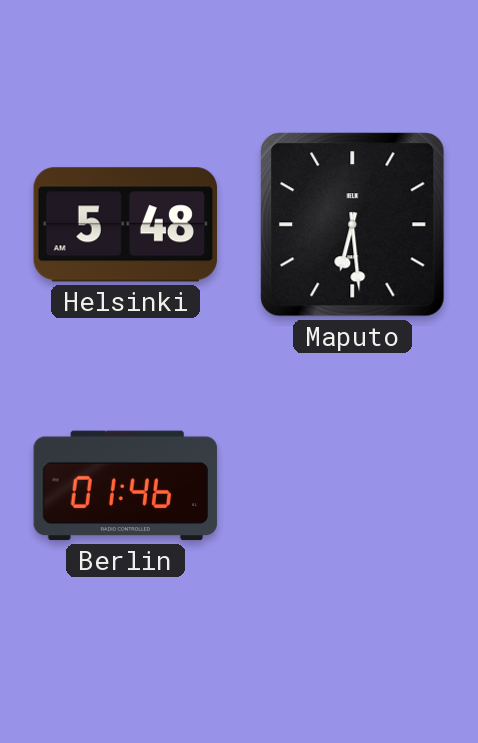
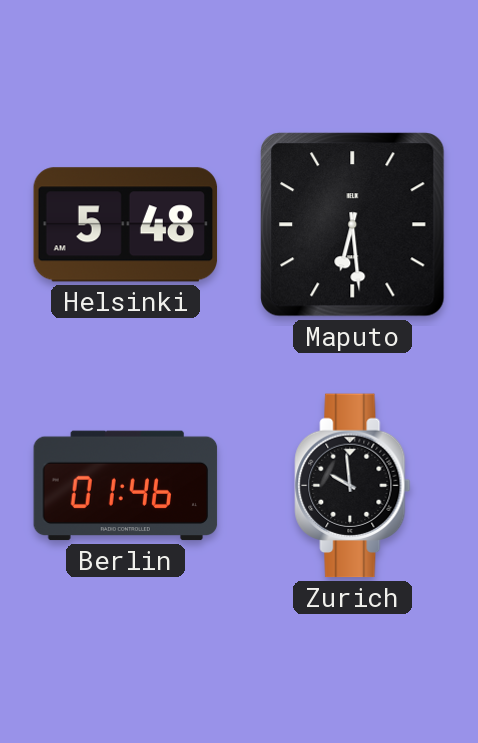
Zurich: none -> 9:59 (353, 486)
